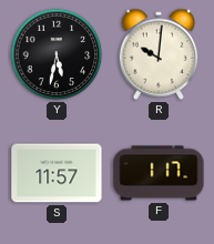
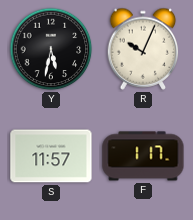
R: 10:01 -> 10:04 (143, 49)
